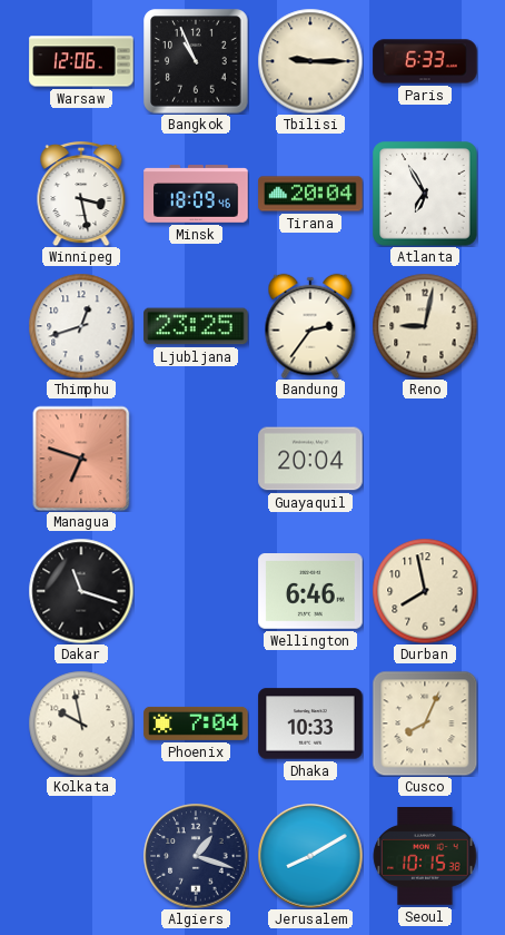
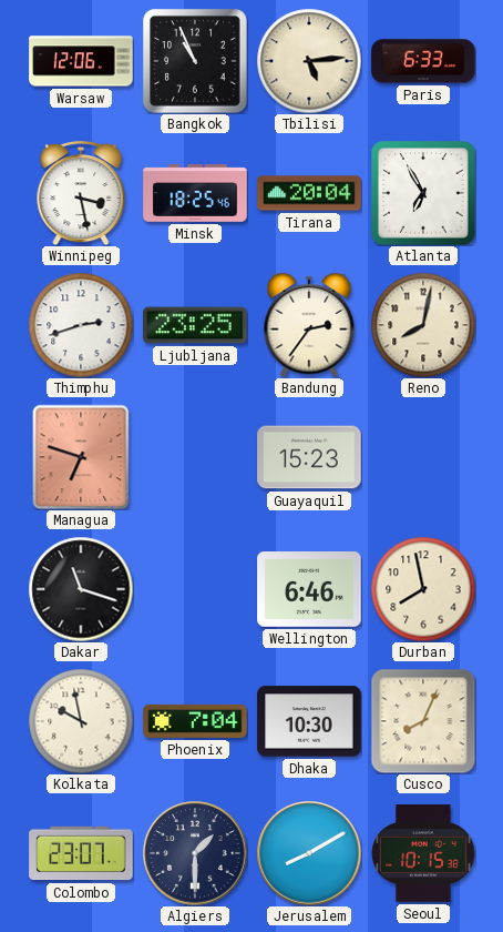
Tbilisi: 9:15 -> 5:14 (309, 61)
Minsk: 18:09 -> 18:25 (195, 193)
Thimphu: 12:42 -> 2:42 (81, 325)
Reno: 9:02 -> 8:02 (423, 325)
Guayaquil: 20:04 -> 15:23 (309, 457)
Dhaka: 10:33 -> 10:30 (309, 721)
Colombo: none -> 23:07 (81, 853)
Algiers: 1:18 -> 1:30 (195, 853)
